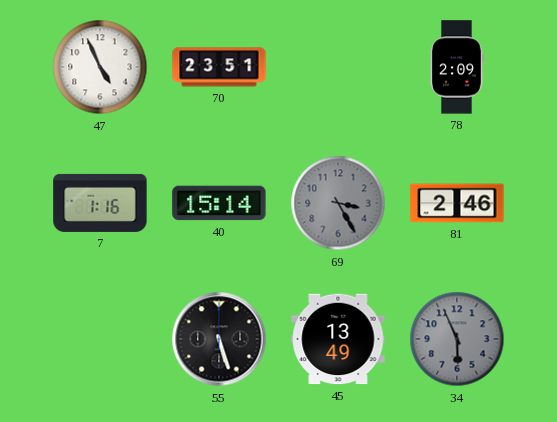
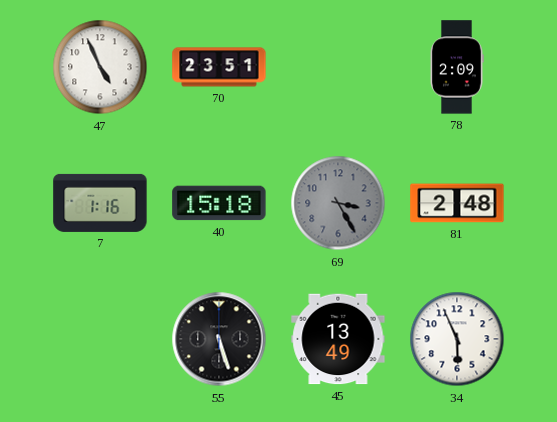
40: 15:14 -> 15:18 (219, 203)
81: 2:46 -> 2:48 (457, 203)
34 dial: grey -> white (457, 339)
